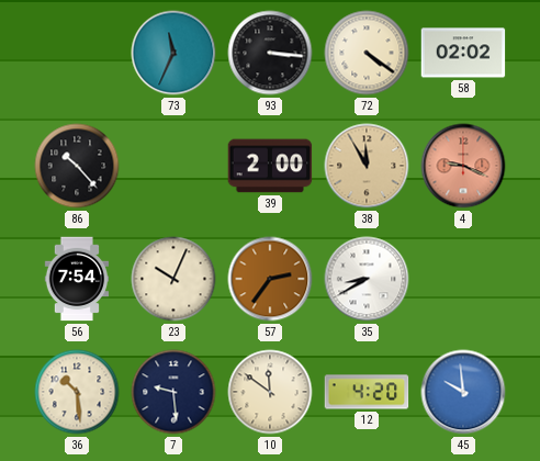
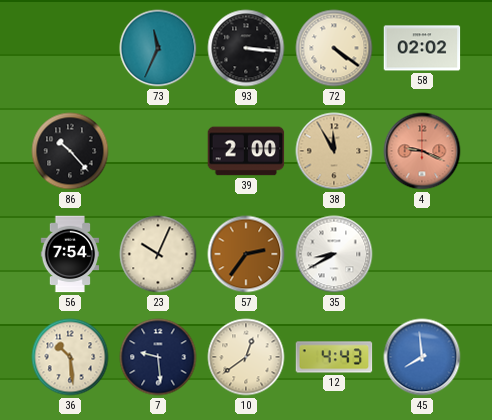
10: 11:51 -> 12:39 (246, 357)
12: 4:20 -> 4:43 (334, 357)
45: 9:59 -> 7:59 (422, 357)
